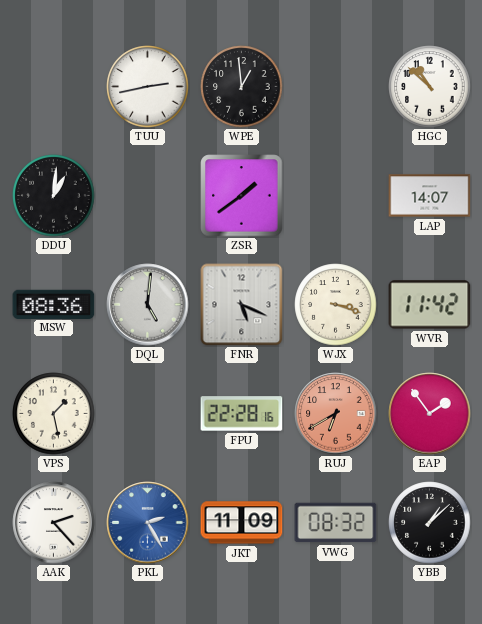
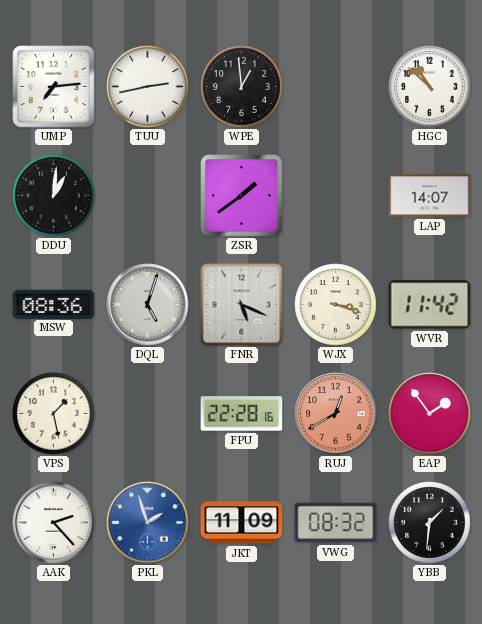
UMP: none -> 7:14 (54, 87)
DQL: 5:01 -> 5:03 (148, 305)
RUJ: 6:40 -> 12:40 (336, 414)
PKL: 2:25 -> 1:57 (148, 523)
YBB: 1:08 -> 1:31 (430, 523)
